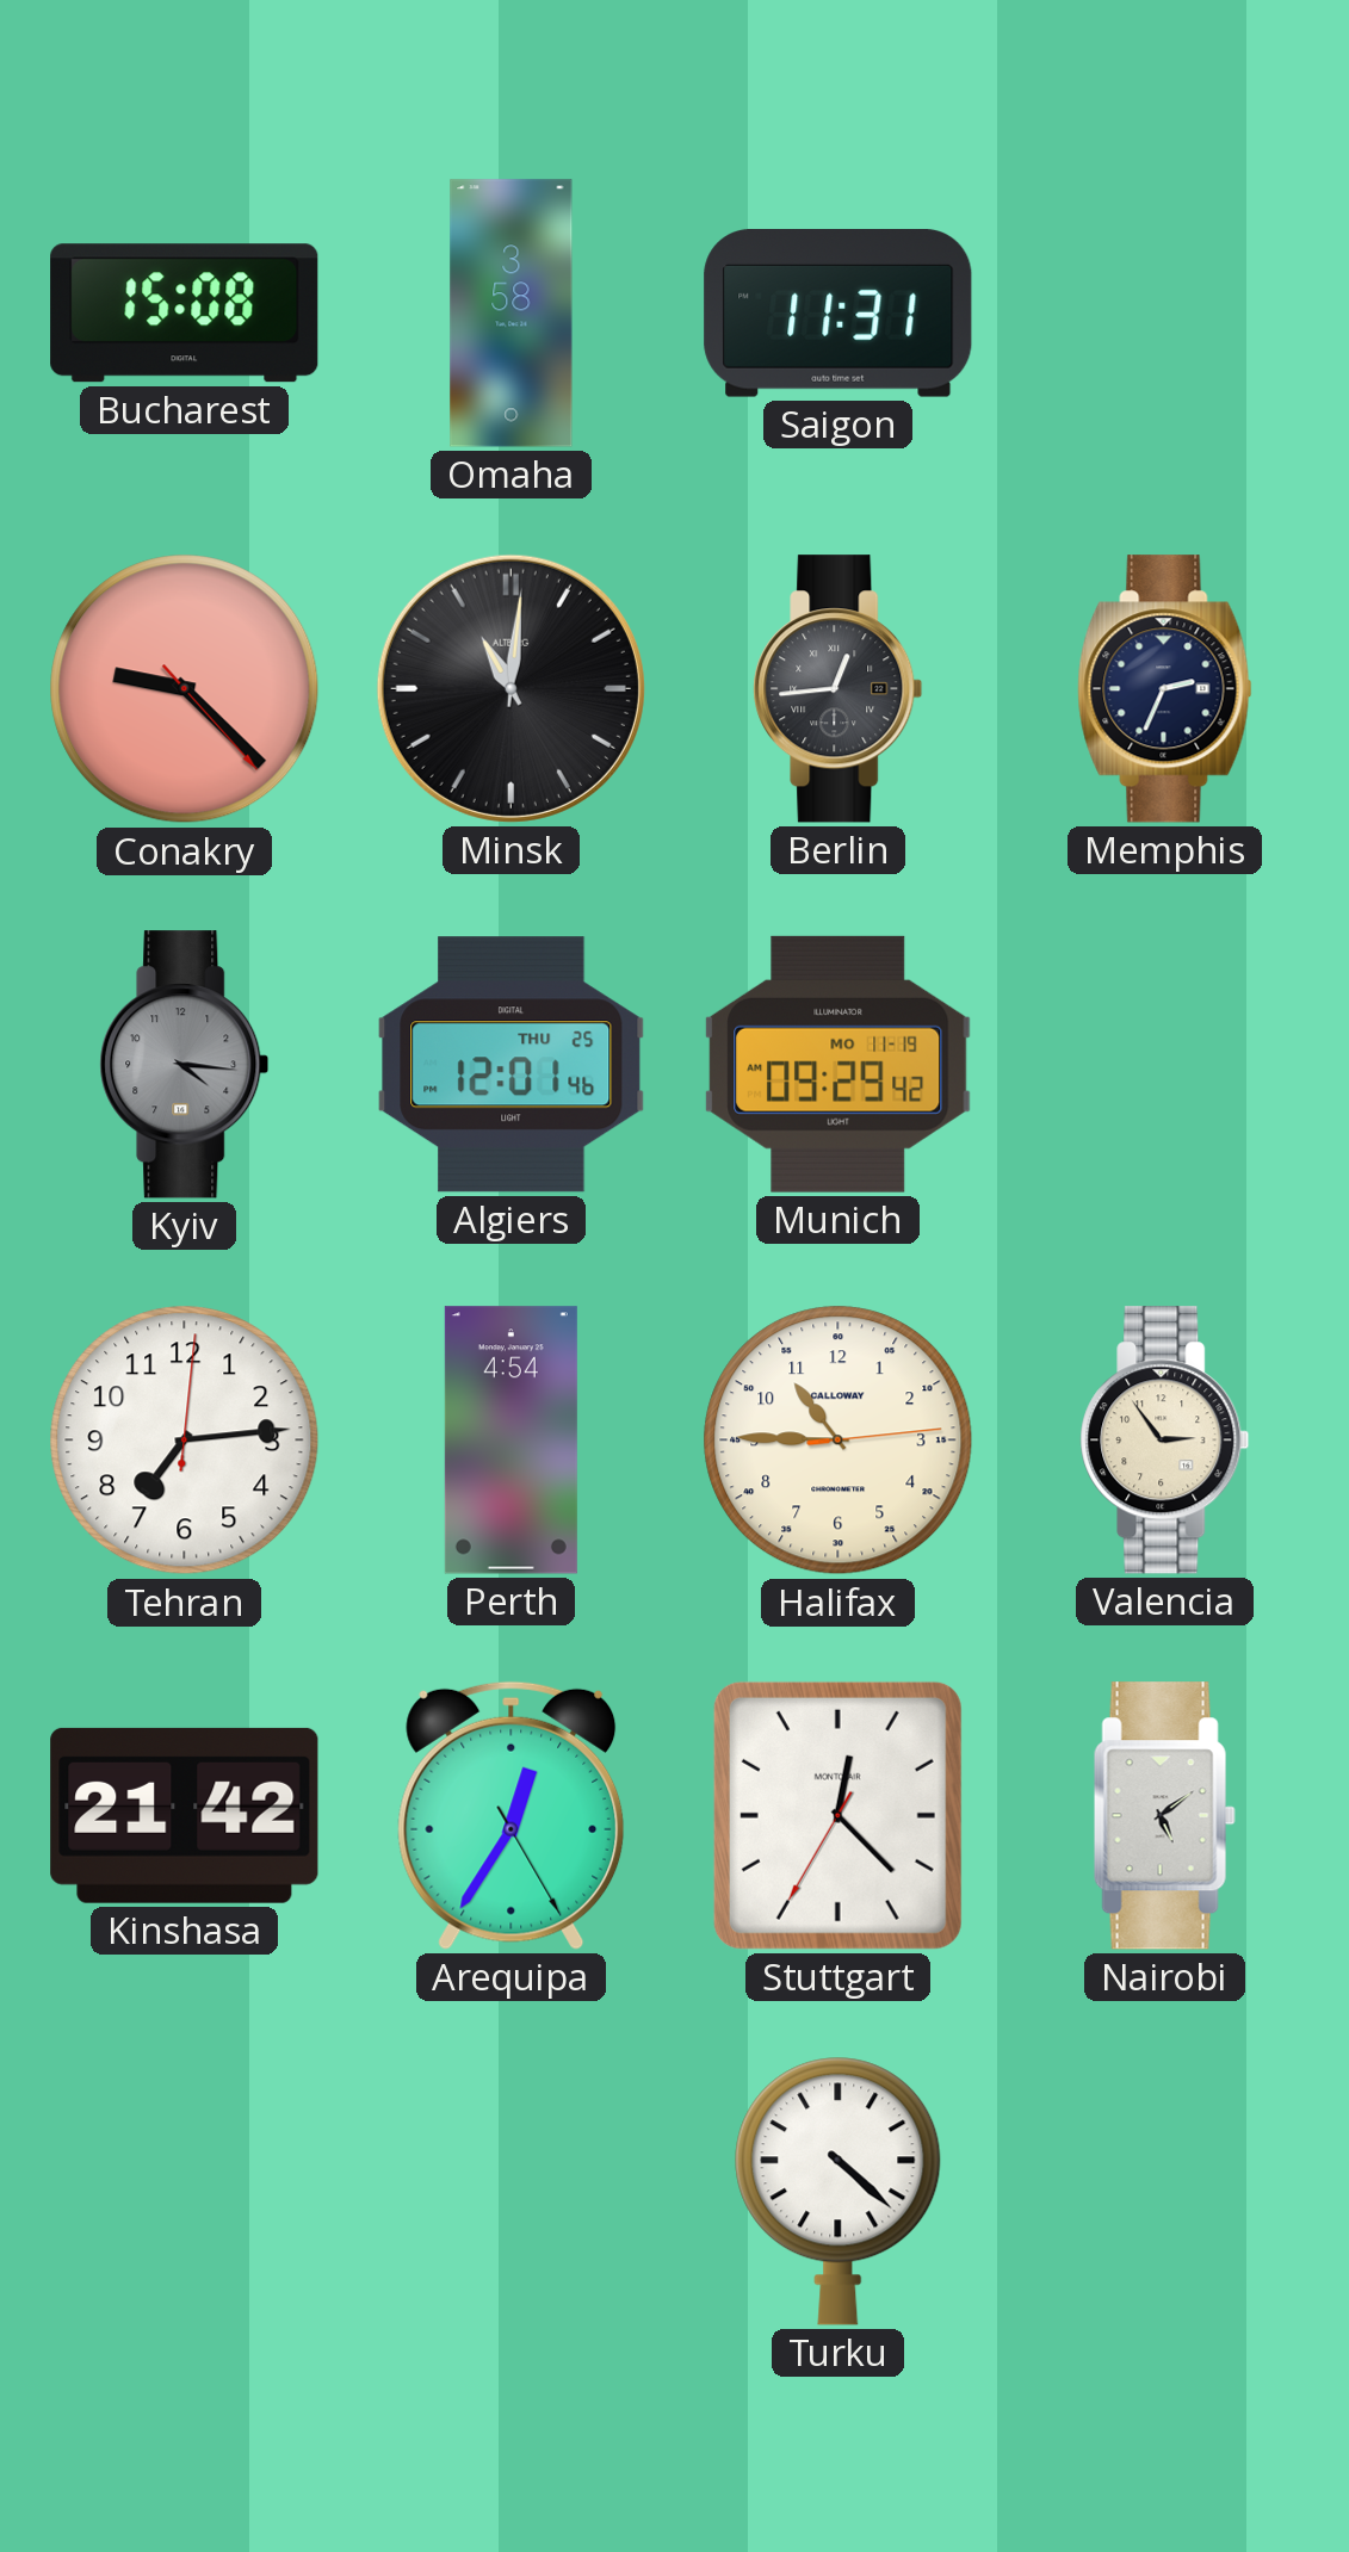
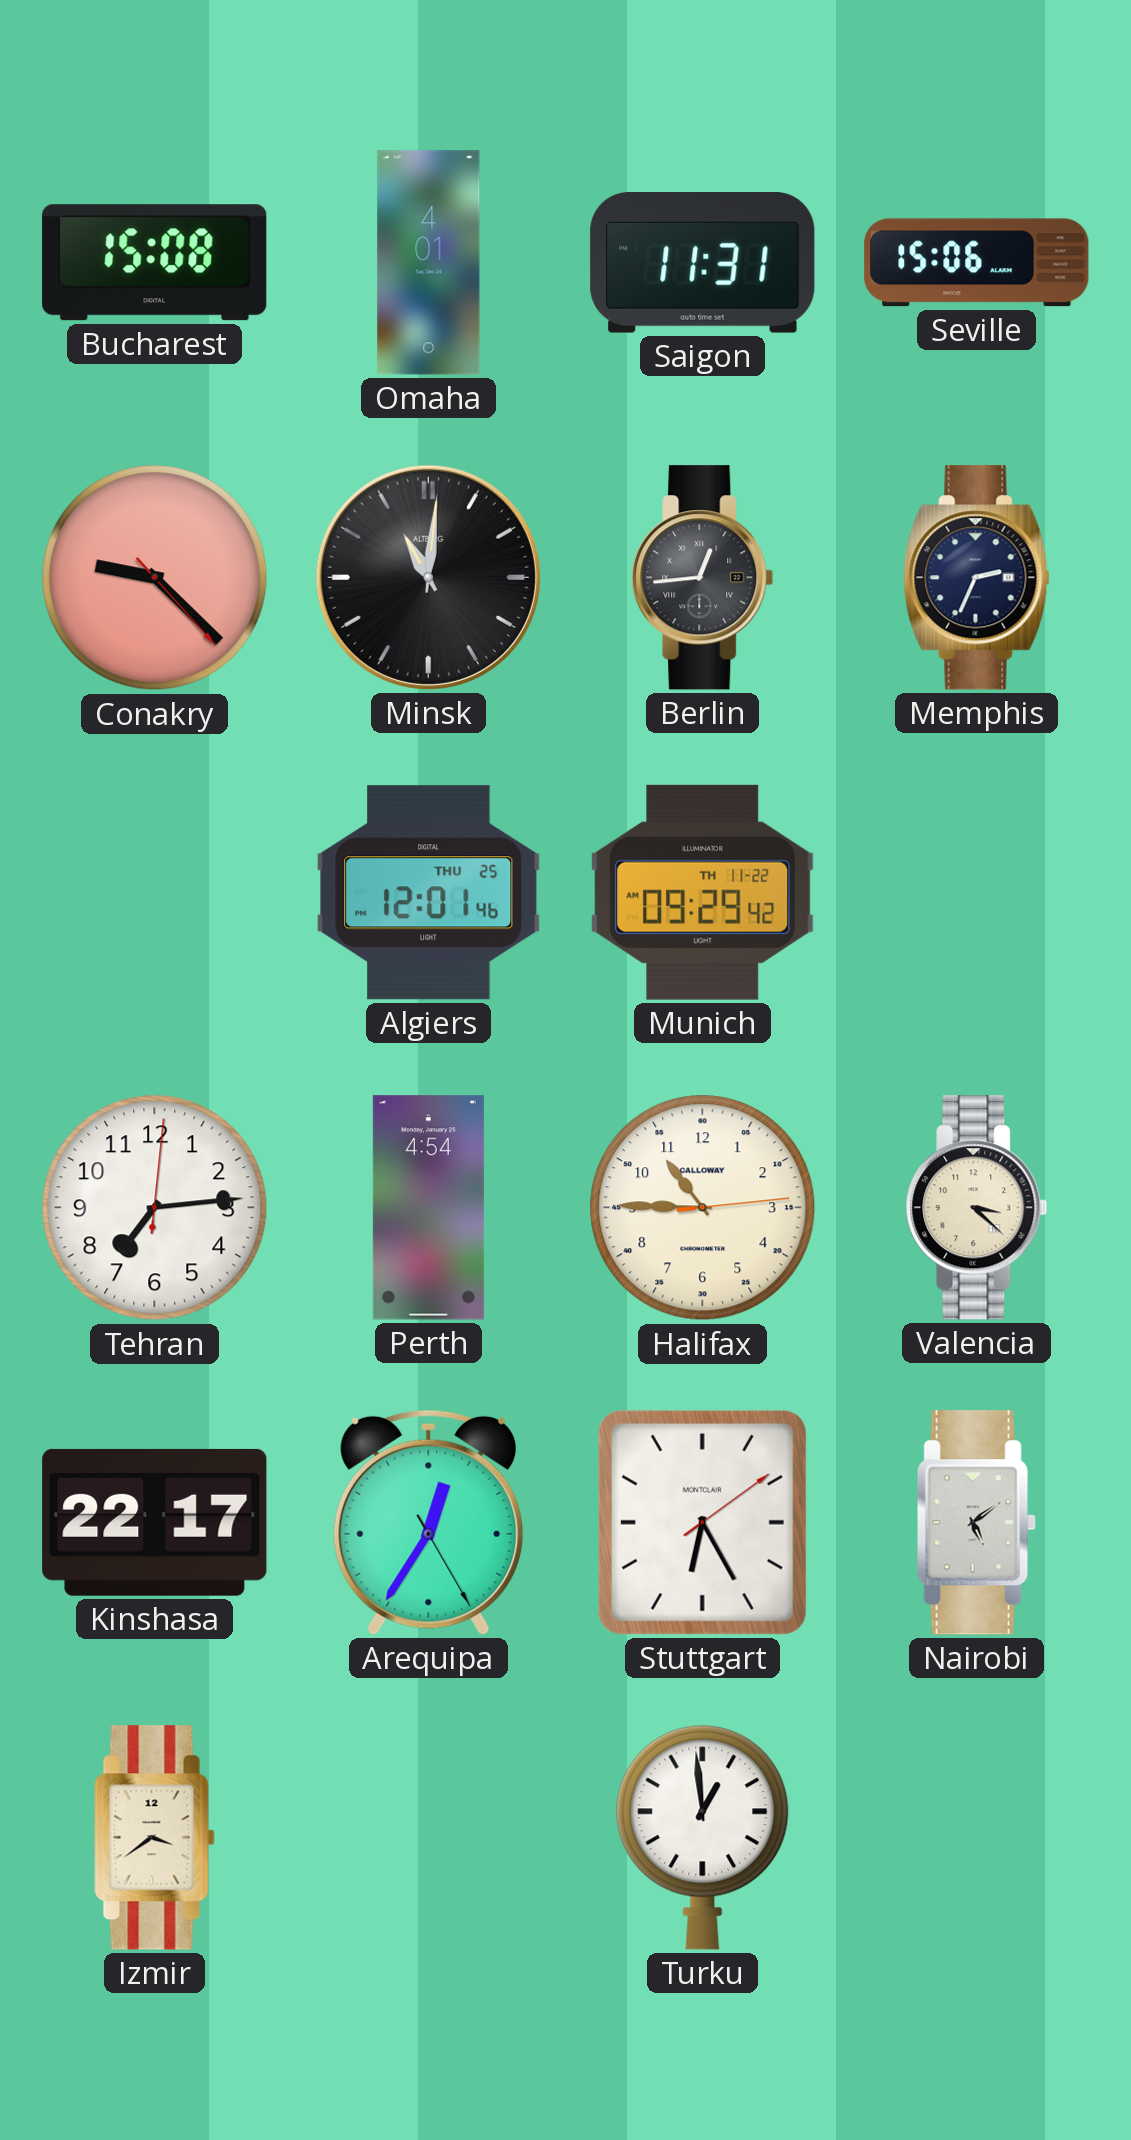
Omaha: 3:58 -> 4:01 (429, 263)
Seville: none -> 15:06 (977, 263)
Kyiv: 4:16 -> none (185, 1065)
Munich date: MO 11-19 -> TH 11-22 (703, 892)
Valencia: 2:54 -> 3:22 (977, 1208)
Kinshasa: 21:42 -> 22:17 (155, 1522)
Stuttgart: 12:22 -> 6:25 (702, 1522)
Izmir: none -> 3:39 (155, 1838)
Turku: 4:22 -> 12:59 (703, 1837)
